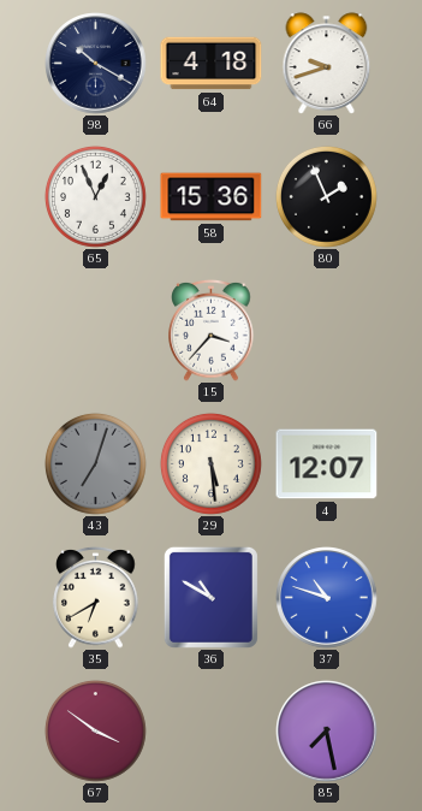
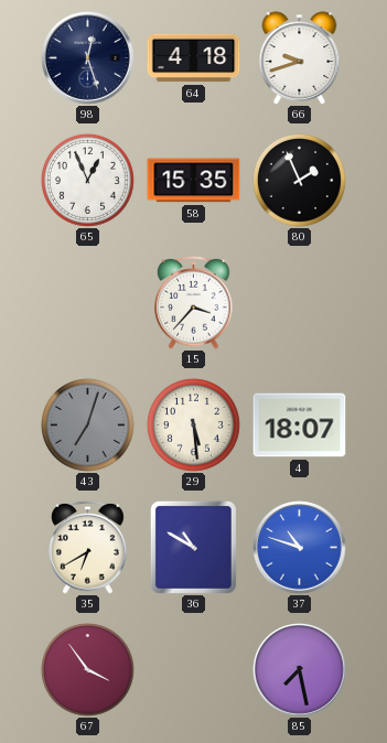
98: 10:20 -> 12:27 (88, 58)
58: 15:36 -> 15:35 (194, 181)
4: 12:07 -> 18:07 (300, 426)
67: 3:51 -> 3:54 (87, 669)
